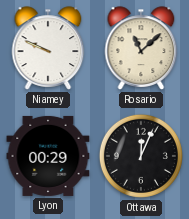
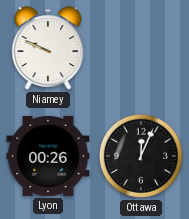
Rosario: 11:08 -> none (141, 48)
Lyon: 00:29 -> 00:26 (48, 156)
